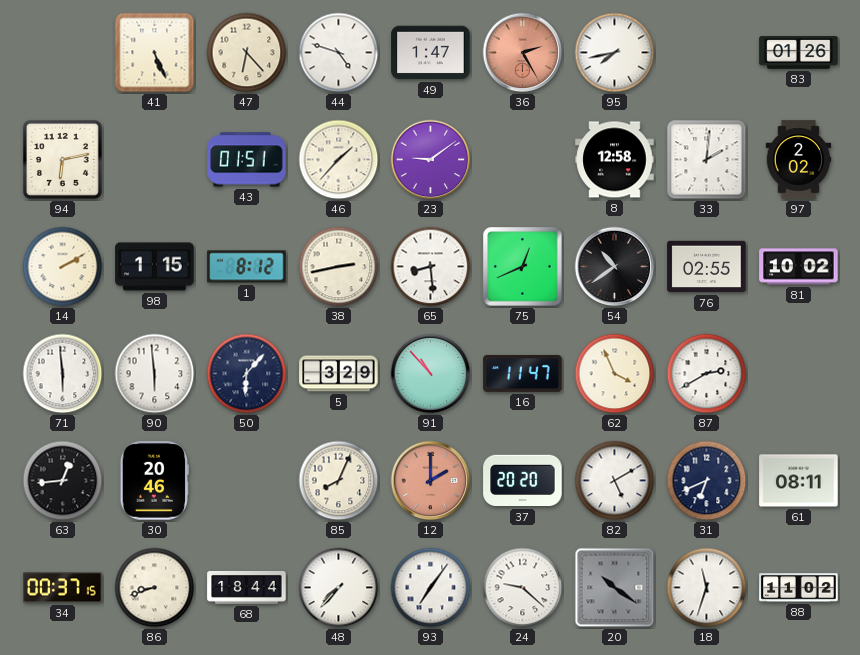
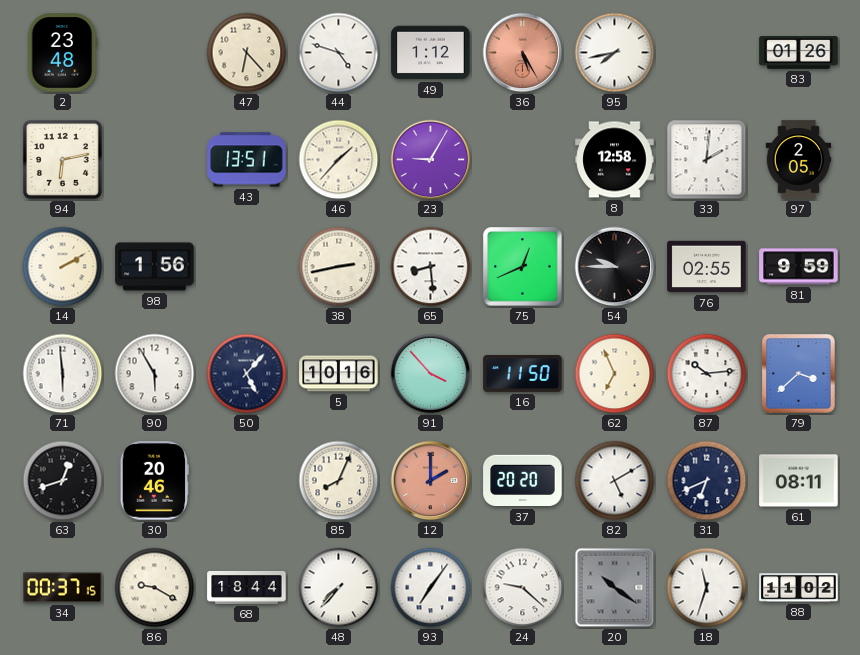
2: none -> 23:48 (62, 53)
41: 5:26 -> none (155, 53)
49: 1:47 -> 1:12 (431, 53)
36: 2:25 -> 5:25 (523, 53)
43: 01:51 -> 13:51 (247, 160)
23: 9:09 -> 9:05 (431, 160)
97: 2:02 -> 2:05 (799, 160)
98: 1:15 -> 1:56 (155, 267)
1: 8:12 -> none (247, 267)
54: 10:39 -> 9:45 (615, 267)
81: 10:02 -> 9:59 (799, 267)
90: 5:59 -> 5:55 (155, 374)
50: 6:07 -> 5:07 (247, 374)
5: 3:29 -> 10:16 (339, 374)
91: 10:53 -> 3:53 (431, 374)
16: 11:47 -> 11:50 (523, 373)
62: 3:56 -> 6:56 (615, 374)
87: 2:40 -> 10:14 (707, 374)
79: none -> 3:38 (799, 374)
63: 12:44 -> 12:42 (63, 481)
86: 8:42 -> 9:20 (155, 588)
